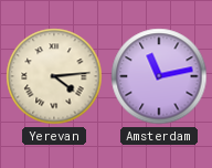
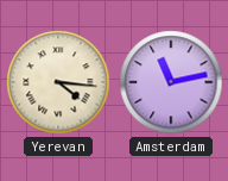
Yerevan: 4:14 -> 4:16 (58, 82)
